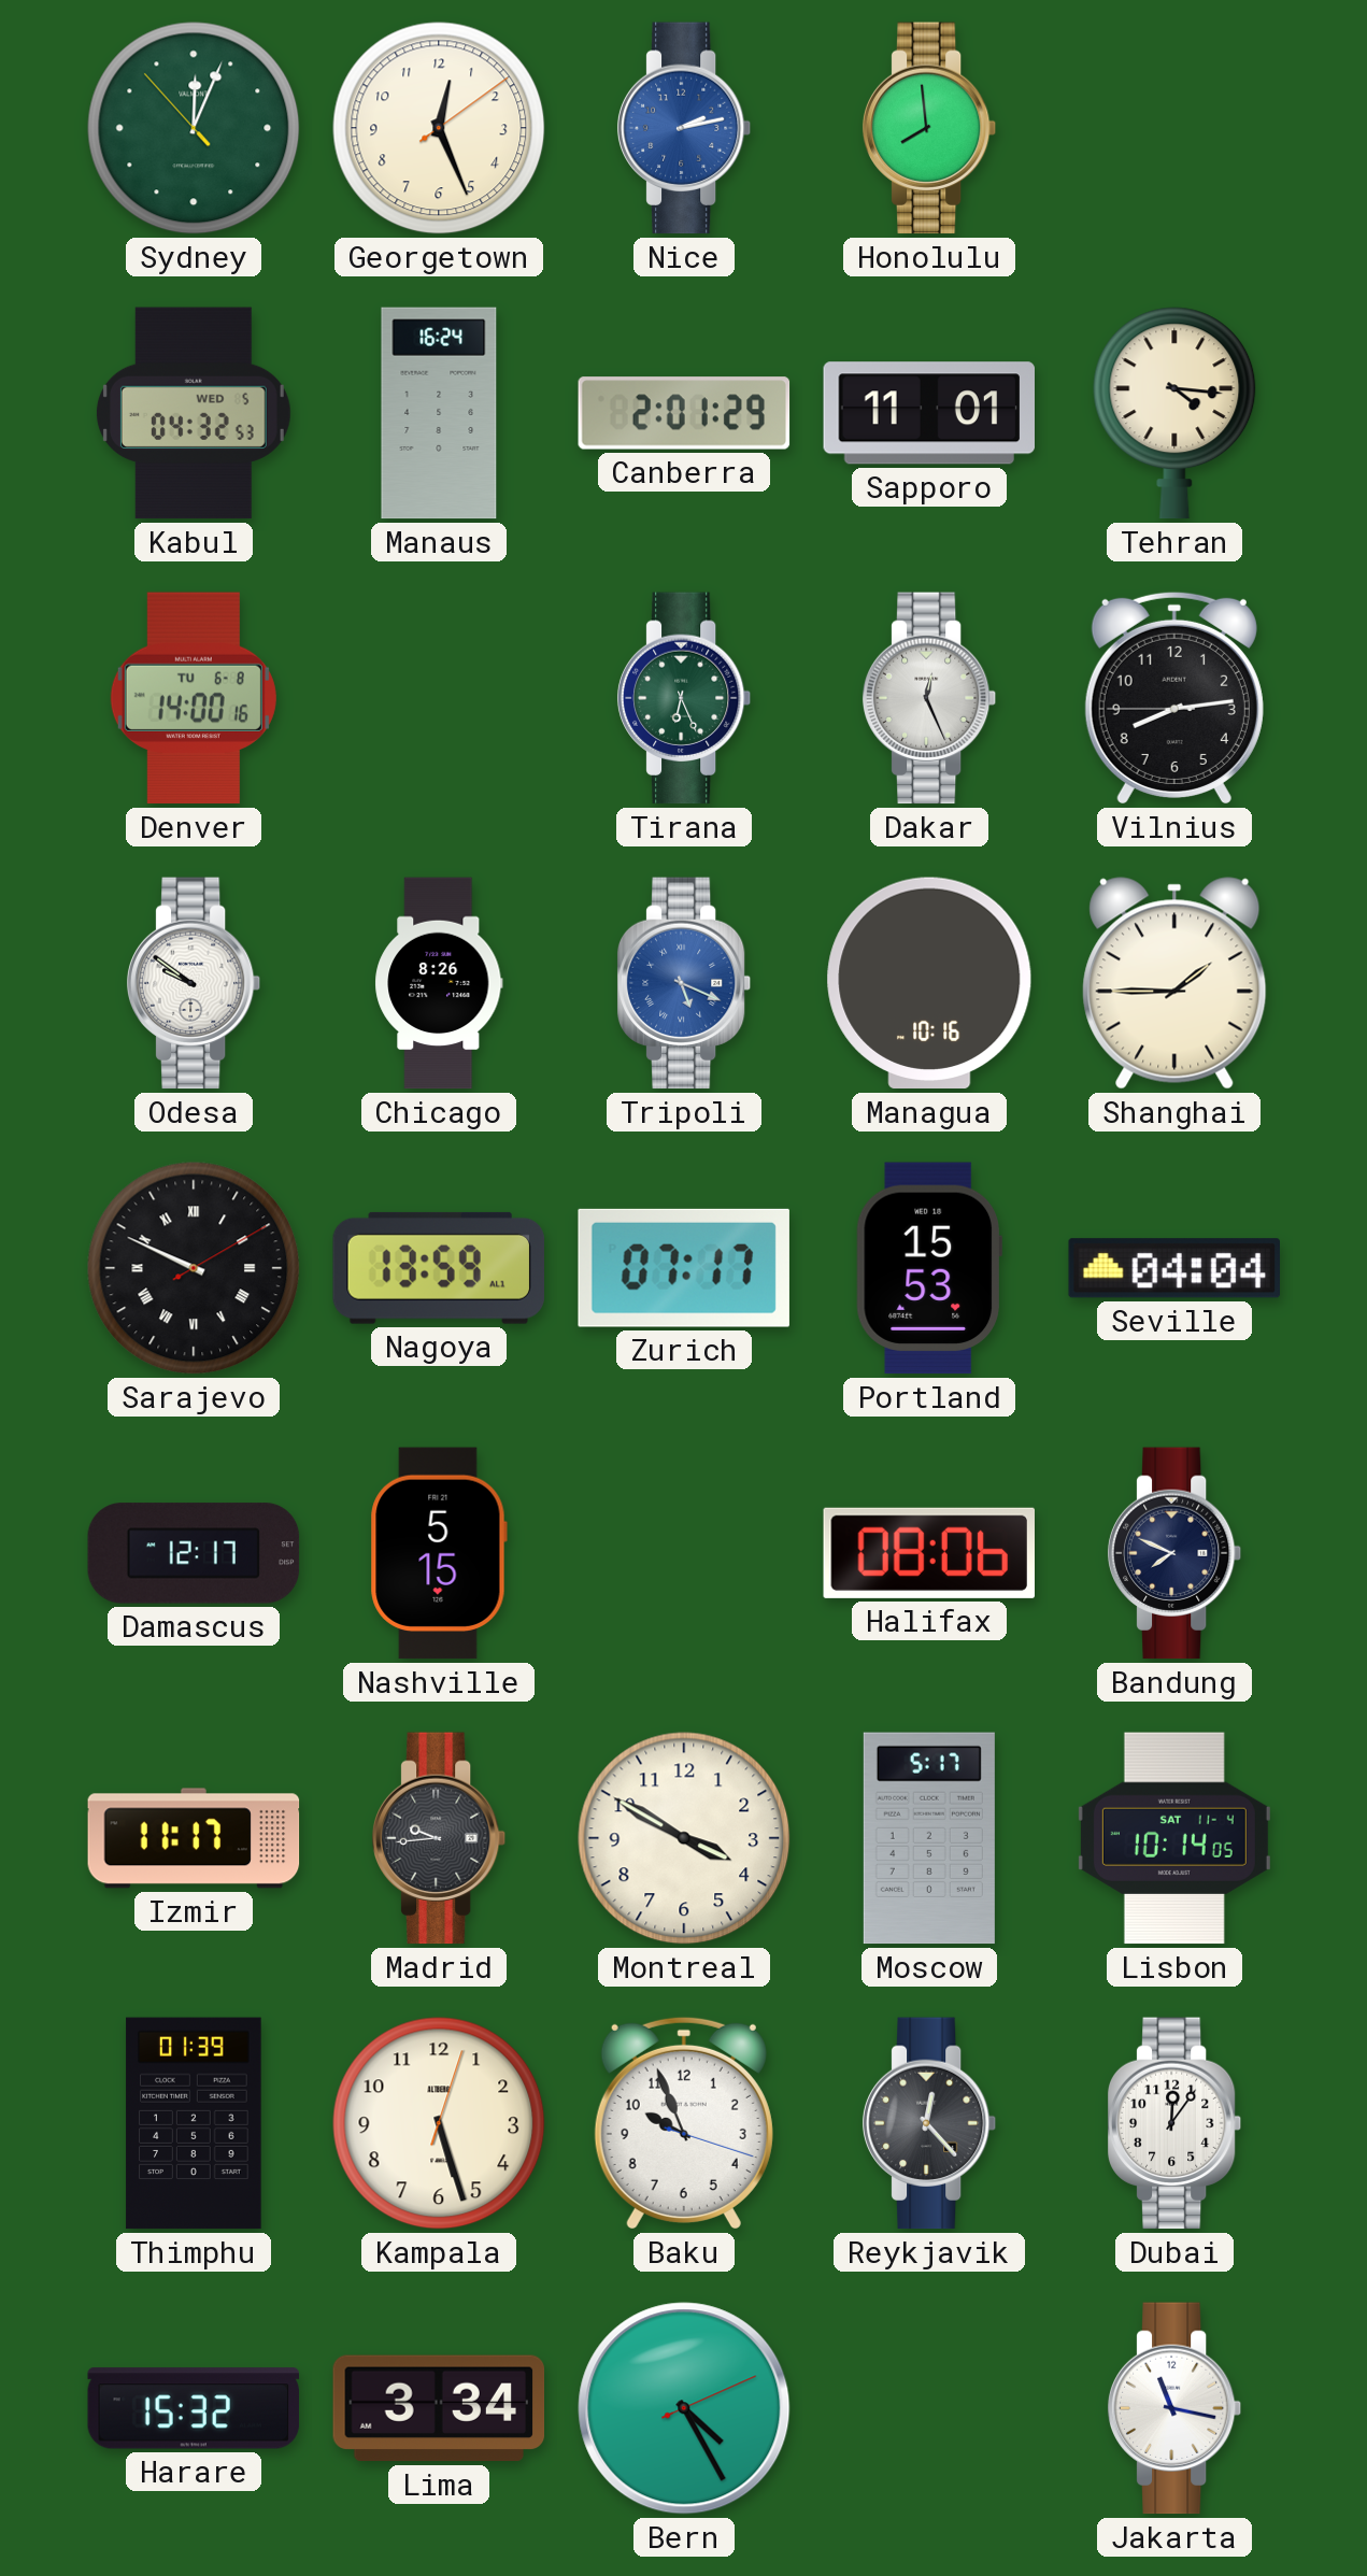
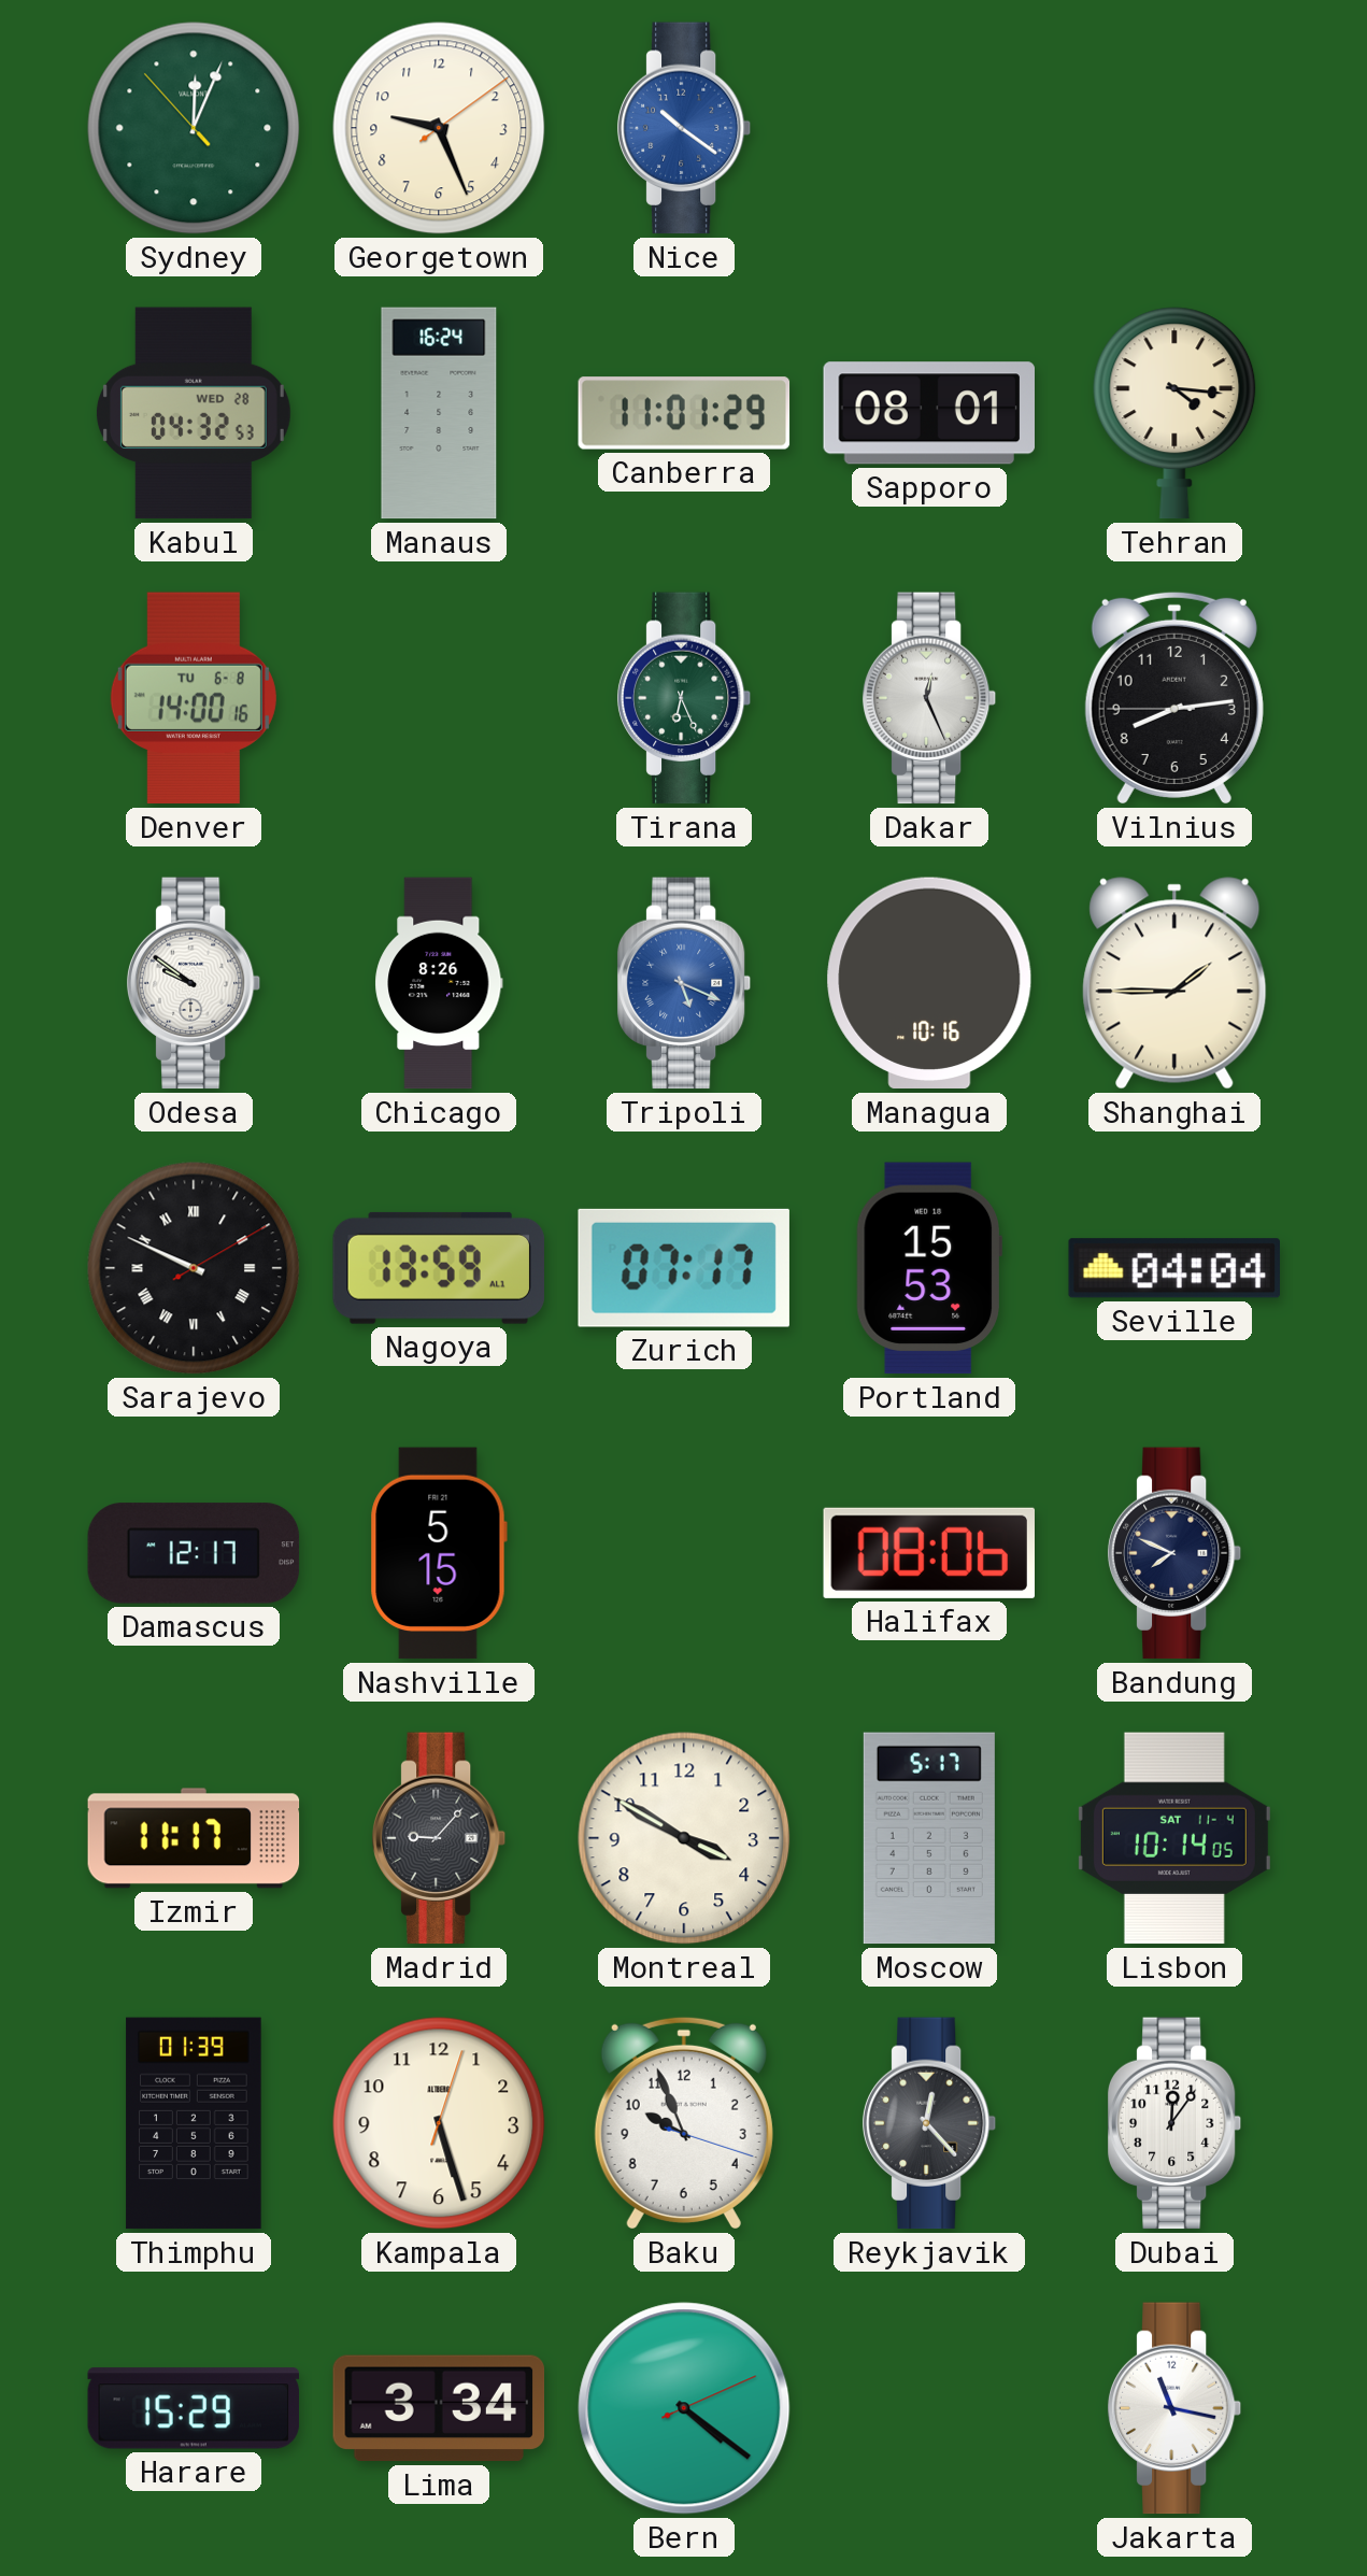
Georgetown: 12:26 -> 9:26 (439, 128)
Nice: 2:13 -> 10:21 (684, 128)
Honolulu: 7:59 -> none (929, 128)
Kabul date: WED 5 -> WED 28 (194, 413)
Canberra: 2:01 -> 11:01 (684, 413)
Sapporo: 11:01 -> 08:01 (928, 413)
Madrid: 9:44 -> 9:07 (439, 1838)
Harare: 15:32 -> 15:29 (194, 2408)
Bern: 4:25 -> 4:21 (684, 2408)
